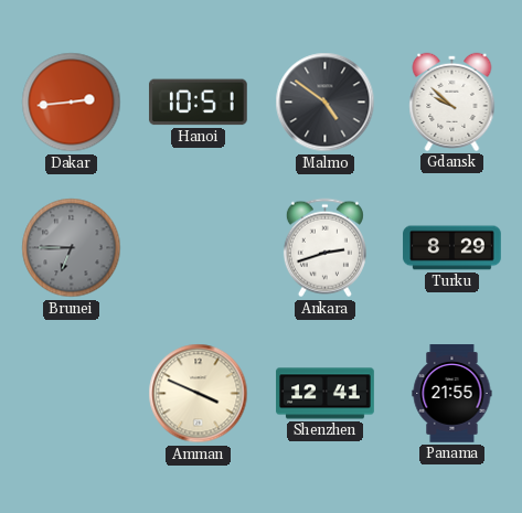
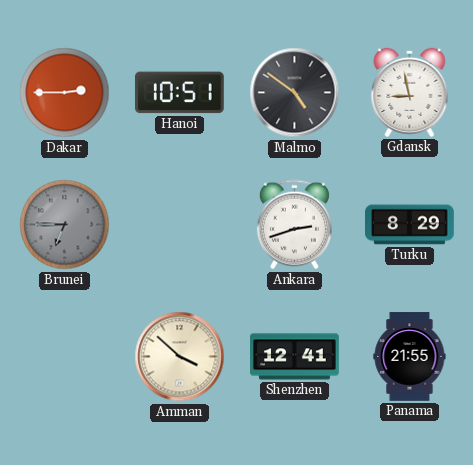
Dakar: 2:44 -> 2:45 (65, 93)
Gdansk: 9:52 -> 8:58 (410, 92)
Amman: 3:49 -> 3:52 (180, 357)
